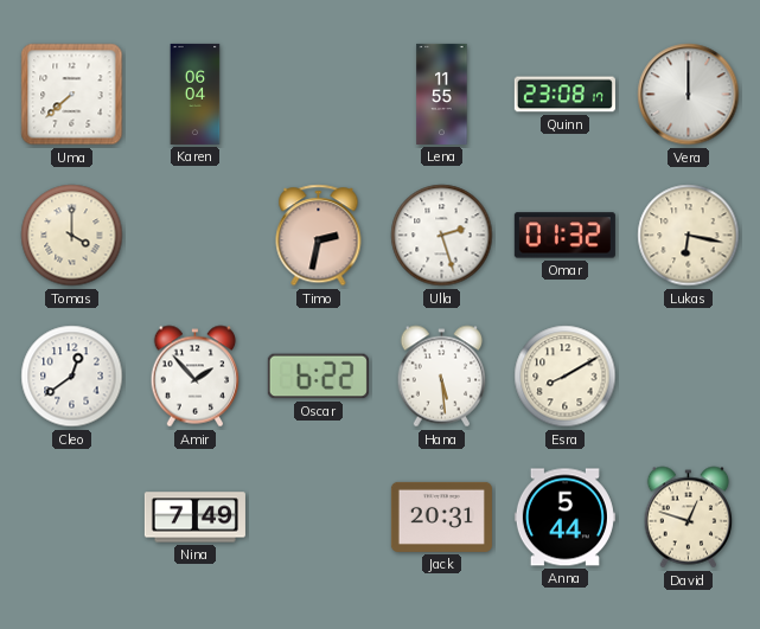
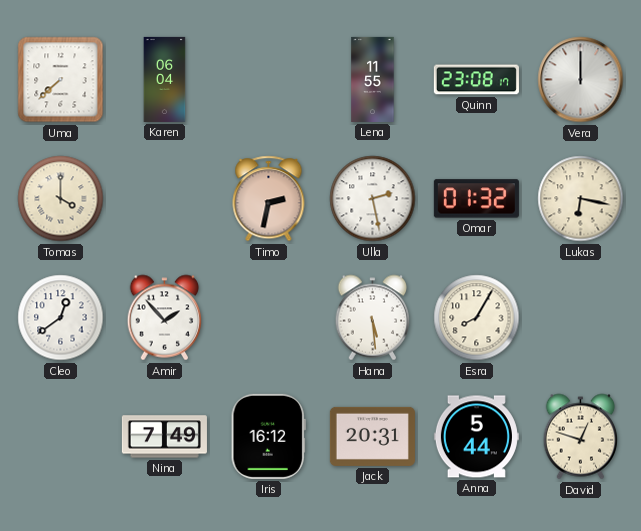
Ulla: 2:27 -> 2:28 (373, 199)
Oscar: 6:22 -> none (318, 377)
Esra: 8:10 -> 8:05 (477, 318)
Iris: none -> 16:12 (268, 436)
